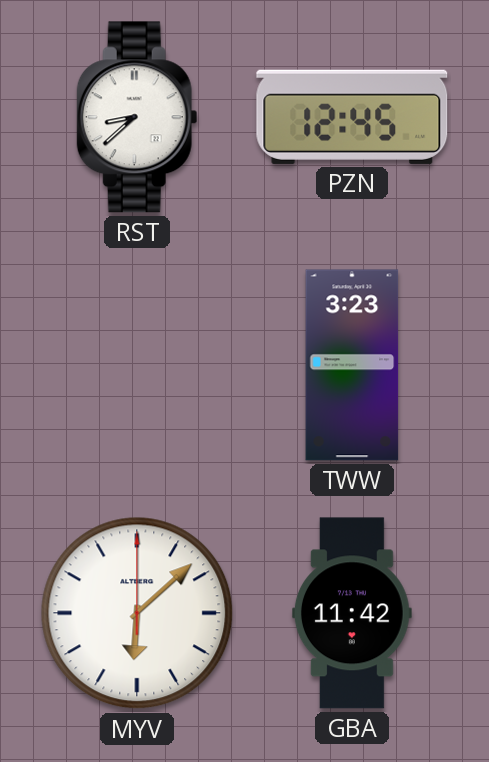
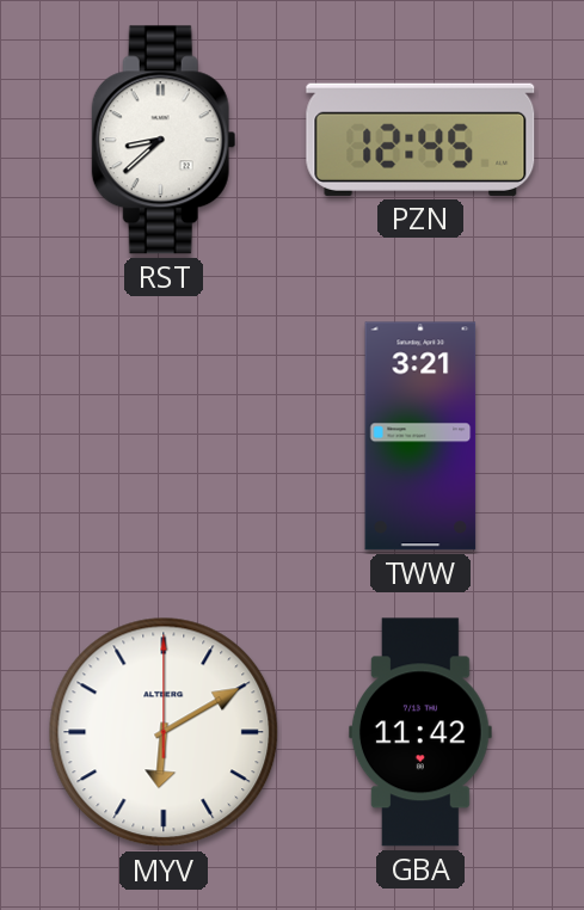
TWW: 3:23 -> 3:21 (420, 436)
MYV: 6:08 -> 6:10 (164, 732)
